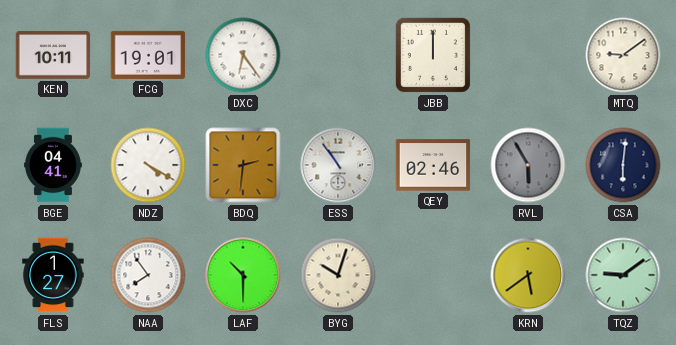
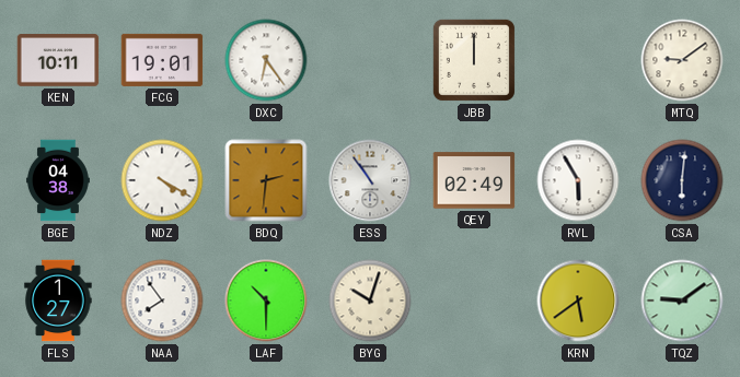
BGE: 04:41 -> 04:38 (58, 180)
QEY: 02:46 -> 02:49 (474, 180)
RVL dial: grey -> white (578, 180)
